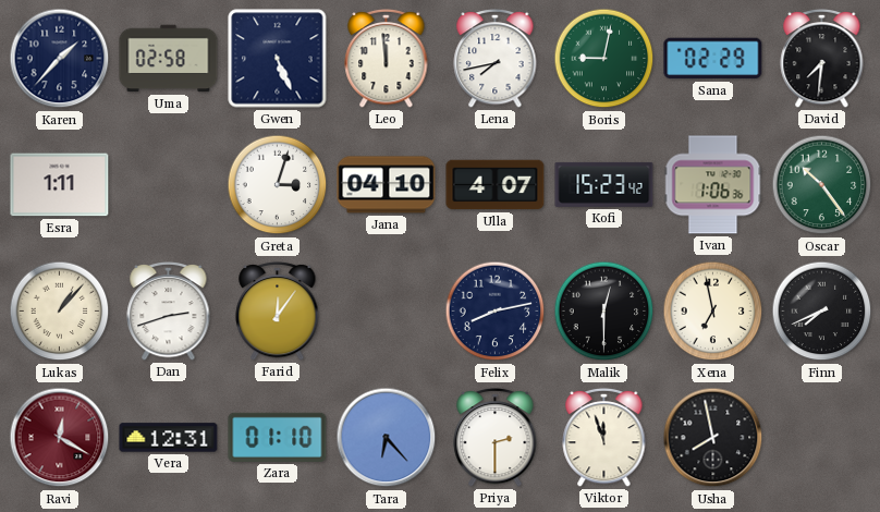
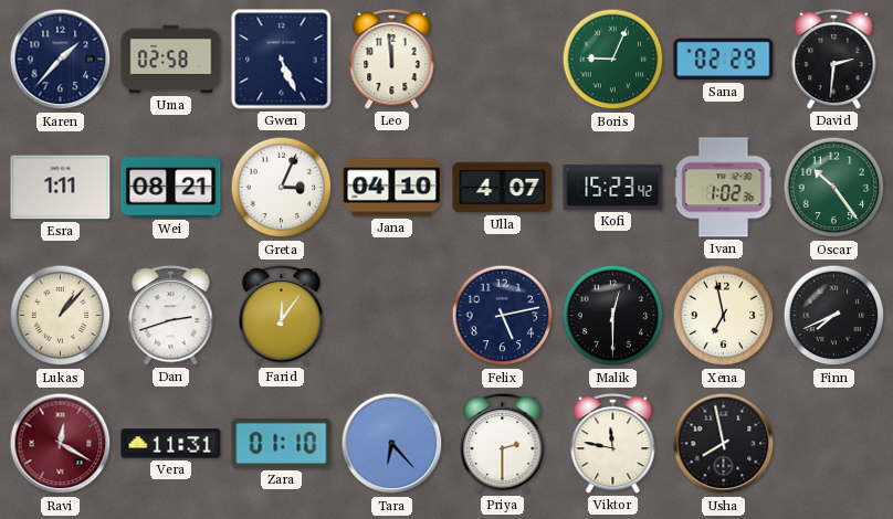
Lena: 7:43 -> none (496, 58)
Boris: 9:02 -> 9:04 (613, 60)
David: 7:31 -> 2:31 (834, 59)
Wei: none -> 08:21 (171, 188)
Greta: 3:03 -> 3:04 (282, 188)
Ivan: 1:06 -> 1:02 (724, 188)
Felix: 8:13 -> 5:13 (503, 316)
Vera: 12:31 -> 11:31 (171, 444)
Viktor: 11:57 -> 11:47 (613, 443)
